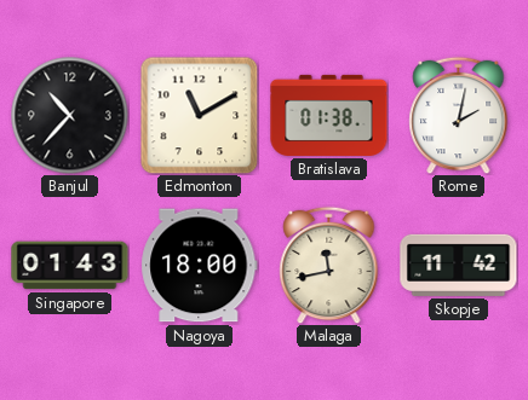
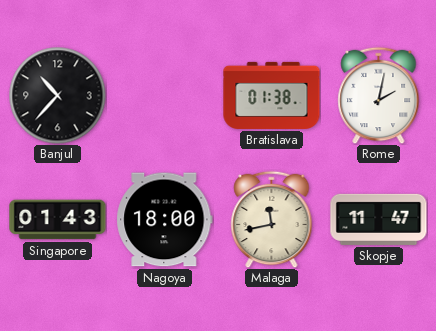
Edmonton: 11:10 -> none (199, 115)
Skopje: 11:42 -> 11:47 (379, 219)
